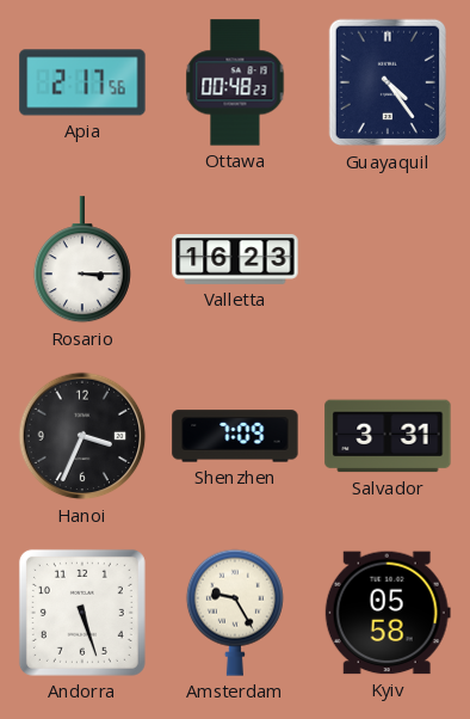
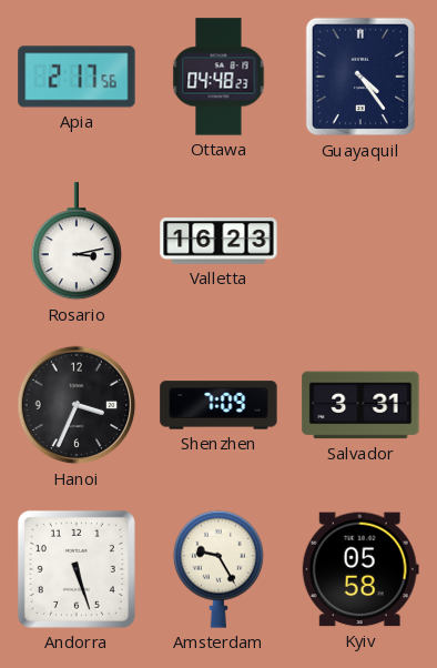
Ottawa: 00:48 -> 04:48 (218, 77)
Rosario: 3:15 -> 3:13 (77, 242)
